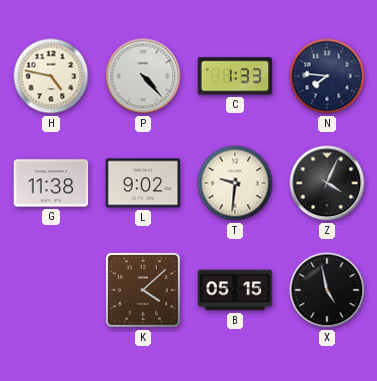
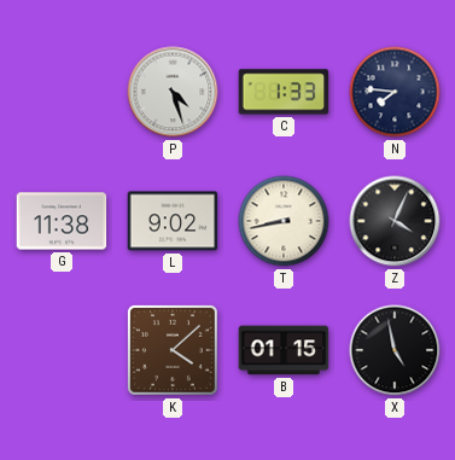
H: 4:47 -> none (51, 76)
P: 4:23 -> 4:27 (173, 92)
T: 9:31 -> 8:43 (284, 221)
B: 05:15 -> 01:15 (284, 350)
